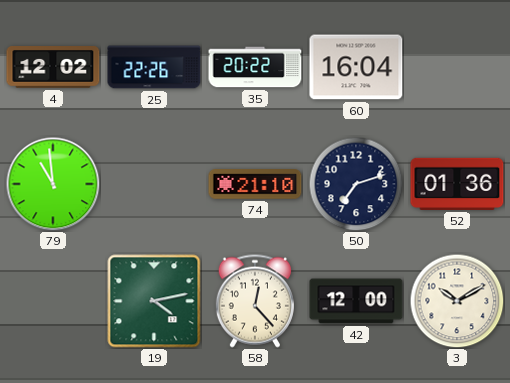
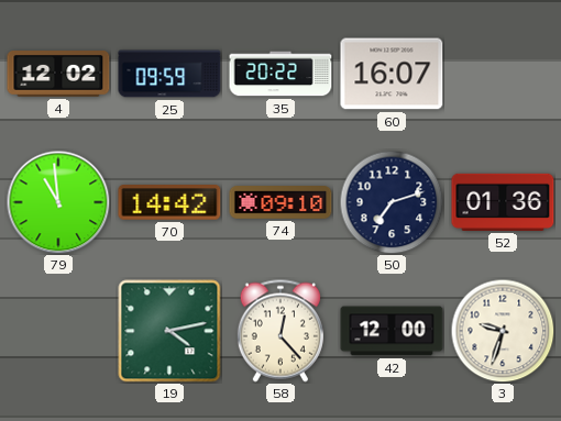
25: 22:26 -> 09:59 (169, 74)
60: 16:04 -> 16:07 (392, 74)
70: none -> 14:42 (169, 202)
74: 21:10 -> 09:10 (280, 202)
3: 10:10 -> 9:33 (503, 331)
